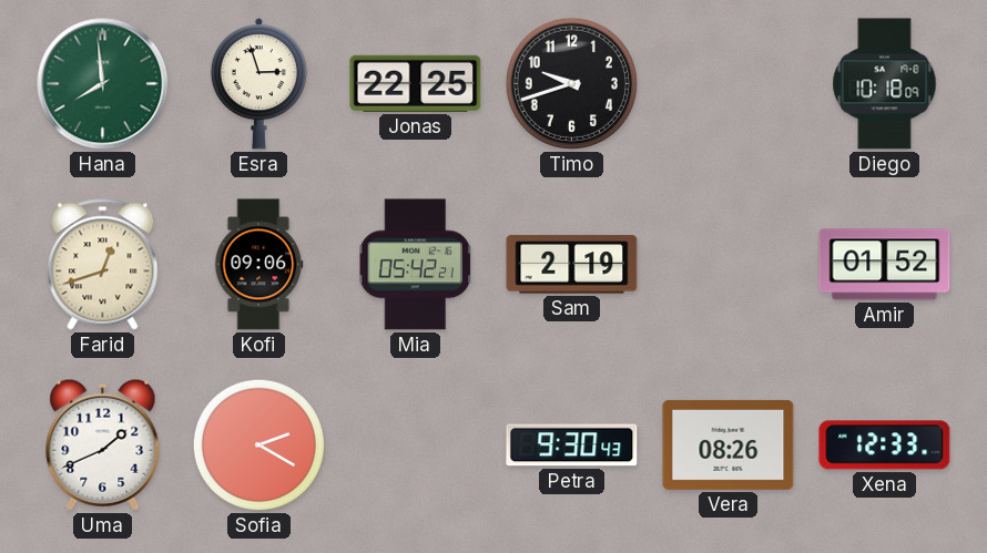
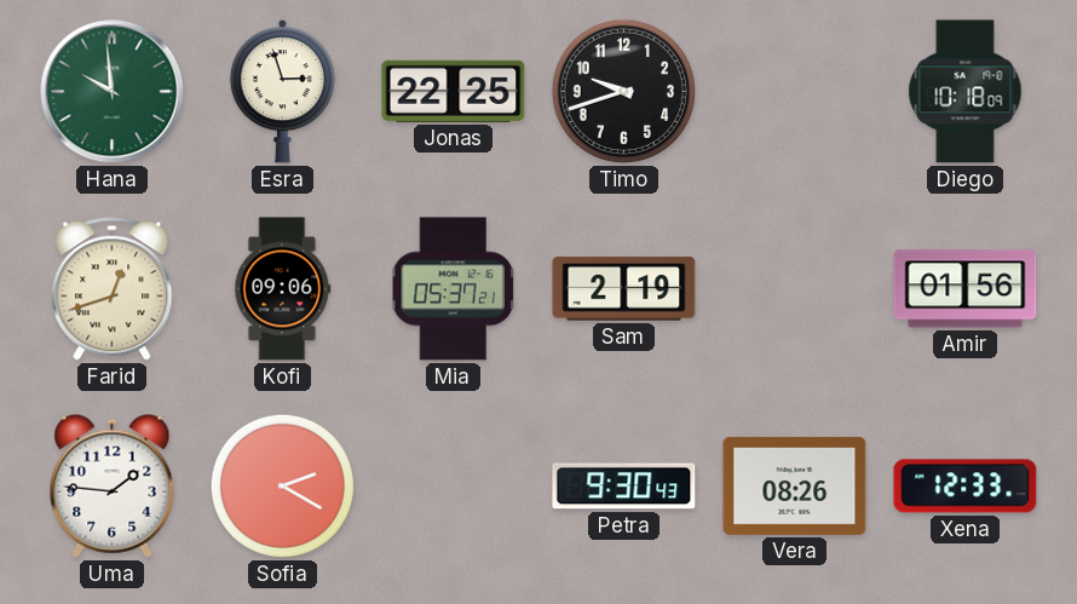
Hana: 7:59 -> 9:59 (113, 92)
Mia: 05:42 -> 05:37 (454, 289)
Amir: 01:52 -> 01:56 (966, 289)
Uma: 1:41 -> 1:46 (113, 485)
